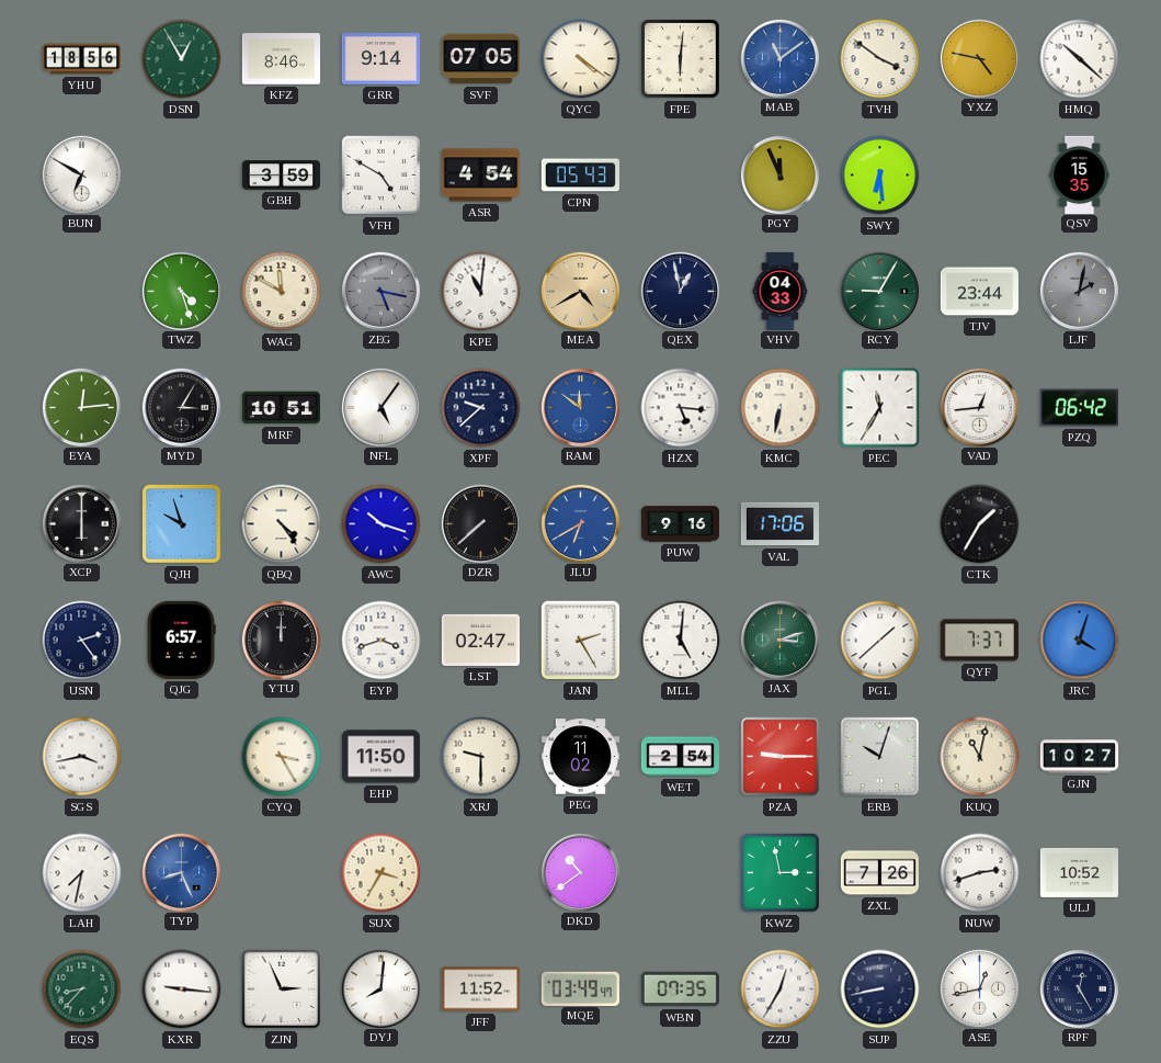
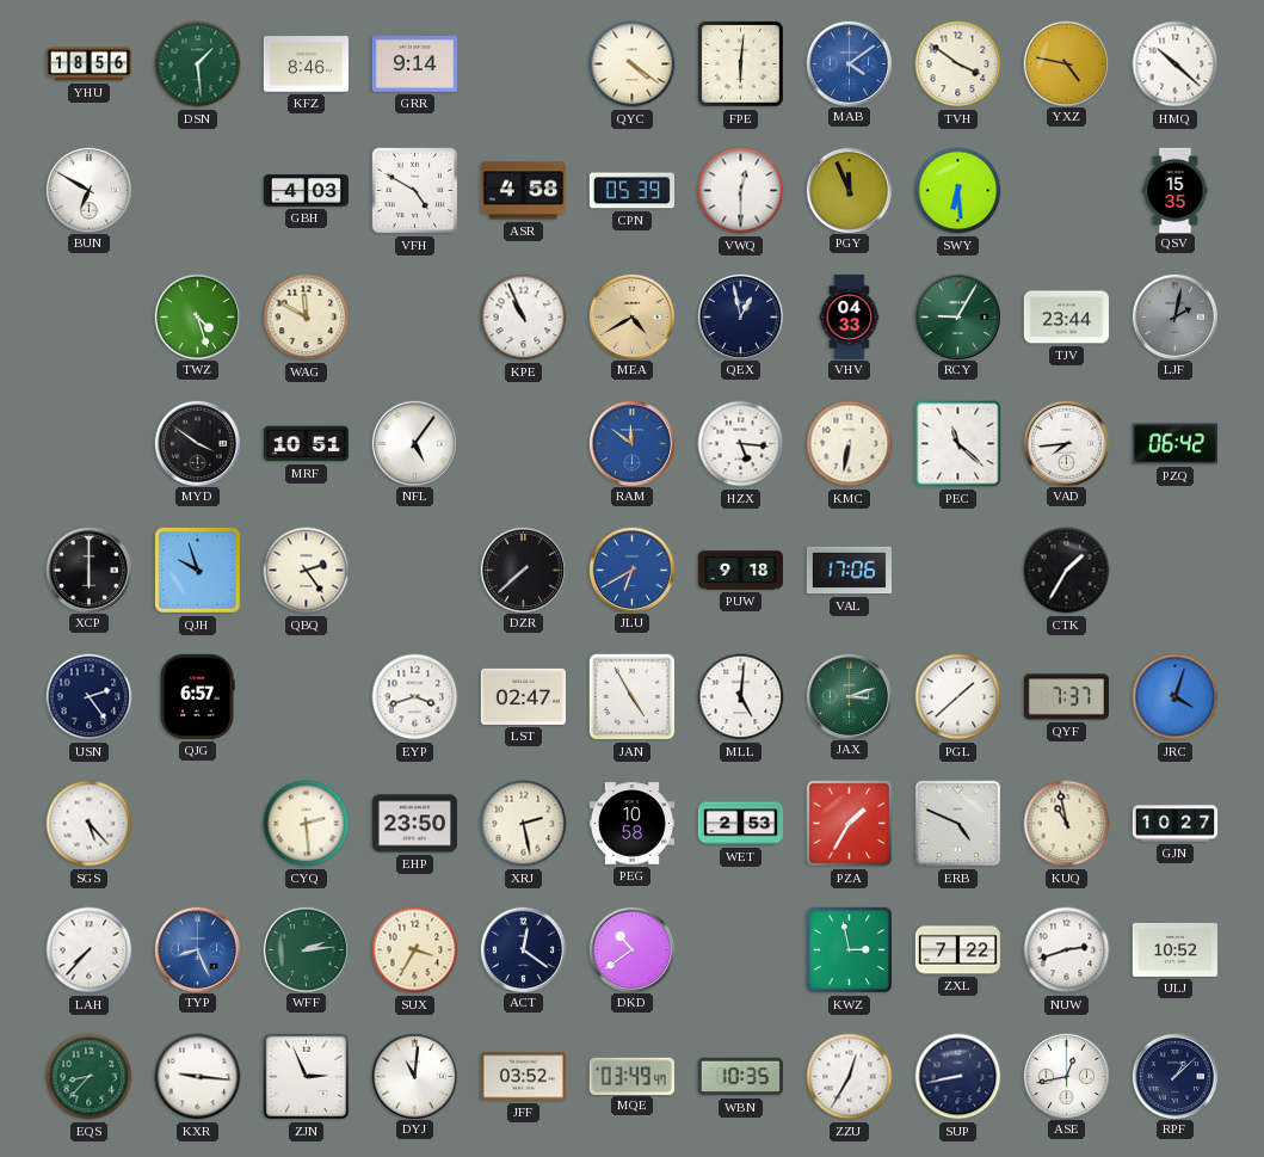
DSN: 12:55 -> 1:29 (198, 64)
SVF: 07:05 -> none (480, 59)
MAB: 11:09 -> 4:09 (849, 63)
GBH: 3:59 -> 4:03 (306, 191)
ASR: 4:54 -> 4:58 (523, 191)
CPN: 05:43 -> 05:39 (631, 191)
VWQ: none -> 12:30 (741, 191)
ZEG: 5:17 -> none (380, 291)
KPE: 11:01 -> 10:56 (524, 318)
EYA: 12:14 -> none (81, 407)
MYD: 3:05 -> 3:51 (197, 443)
XPF: 9:38 -> none (481, 408)
PEC: 11:35 -> 11:22 (958, 444)
VAD: 12:44 -> 7:44 (1066, 443)
QBQ: 4:24 -> 2:24 (307, 571)
AWC: 10:18 -> none (382, 524)
PUW: 9:16 -> 9:18 (740, 571)
YTU: 12:00 -> none (281, 640)
JAN: 2:25 -> 4:55 (633, 697)
SGS: 3:43 -> 5:23 (90, 824)
CYQ: 3:25 -> 2:29 (307, 824)
EHP: 11:50 -> 23:50 (414, 824)
XRJ: 9:30 -> 2:28 (524, 824)
PEG: 11:02 -> 10:58 (631, 824)
WET: 2:54 -> 2:53 (740, 824)
PZA: 9:15 -> 1:35 (850, 824)
ERB: 10:03 -> 4:49 (958, 824)
KUQ: 11:02 -> 10:58 (1067, 824)
LAH: 7:32 -> 7:37 (90, 950)
WFF: none -> 2:14 (306, 949)
ACT: none -> 12:21 (523, 949)
ZXL: 7:26 -> 7:22 (957, 950)
DYJ: 8:01 -> 11:01 (414, 1076)
JFF: 11:52 -> 03:52 (523, 1077)
WBN: 07:35 -> 10:35 (740, 1077)
RPF: 12:25 -> 1:08 (1174, 1076)
